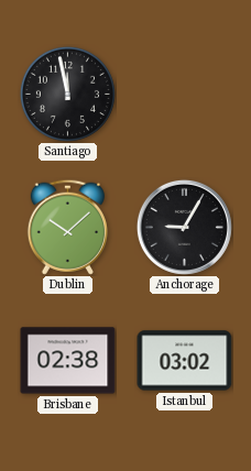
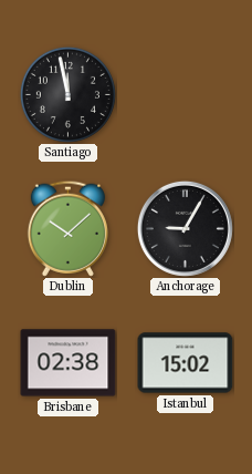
Istanbul: 03:02 -> 15:02 (186, 363)
